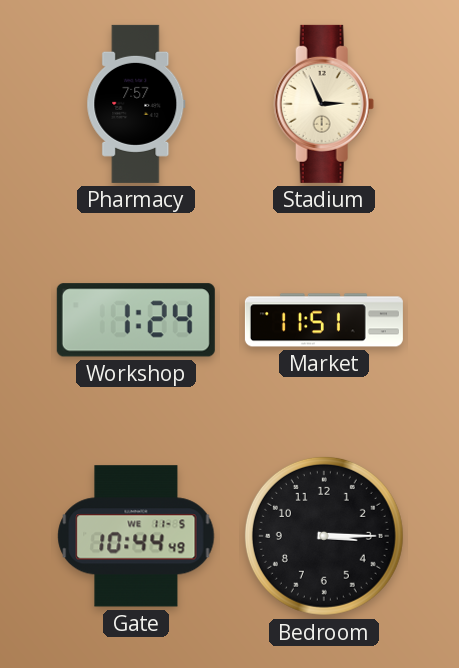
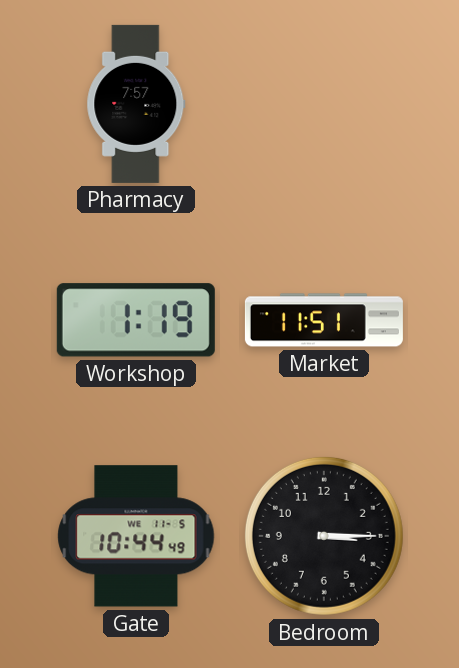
Stadium: 2:56 -> none (324, 104)
Workshop: 1:24 -> 1:19 (136, 320)
